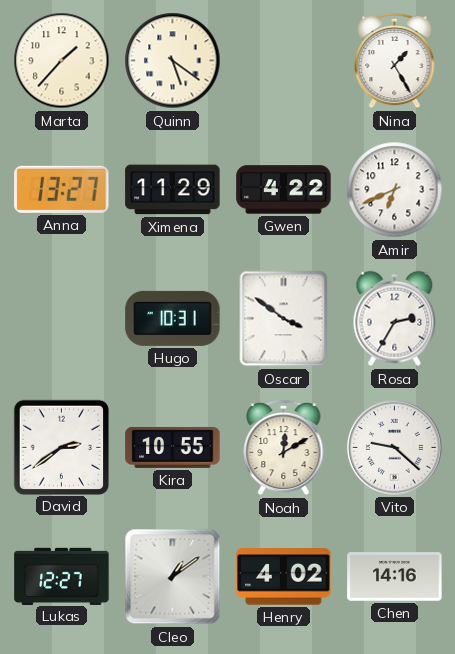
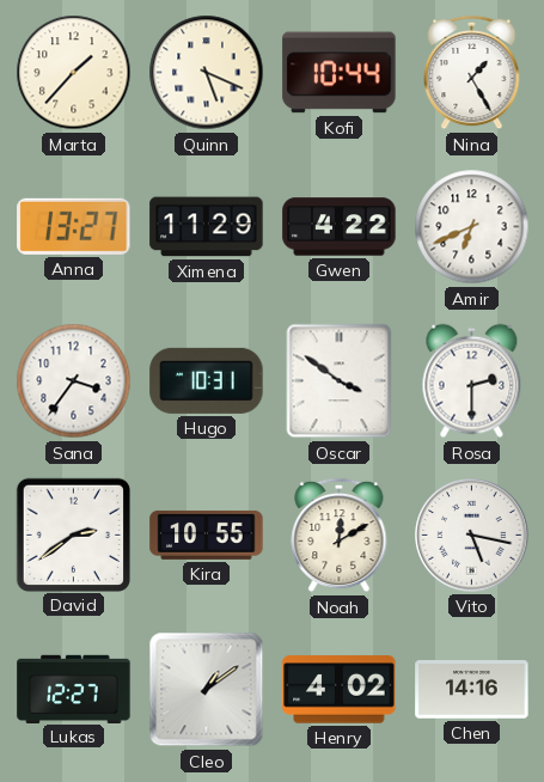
Quinn: 5:21 -> 5:19 (207, 73)
Kofi: none -> 10:44 (340, 73)
Sana: none -> 3:36 (74, 381)
Rosa: 2:35 -> 2:30 (472, 381)
Vito: 9:22 -> 5:17 (472, 536)
